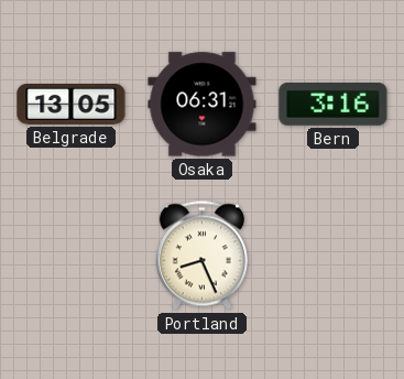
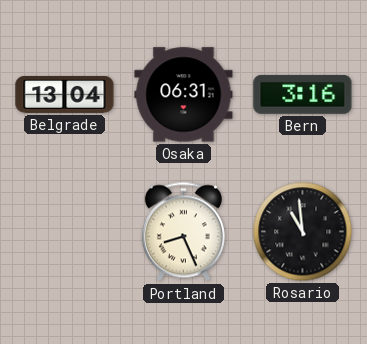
Belgrade: 13:05 -> 13:04 (65, 95)
Rosario: none -> 10:59 (303, 232)
